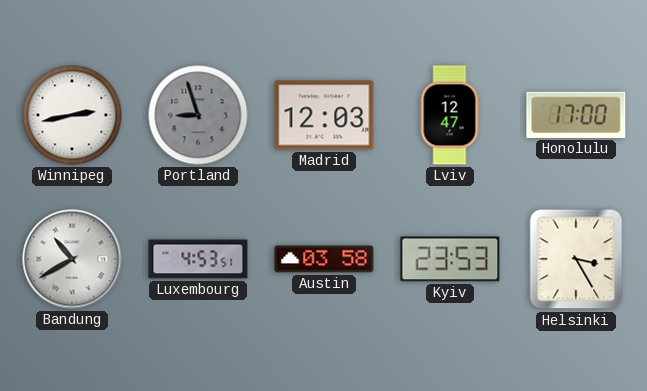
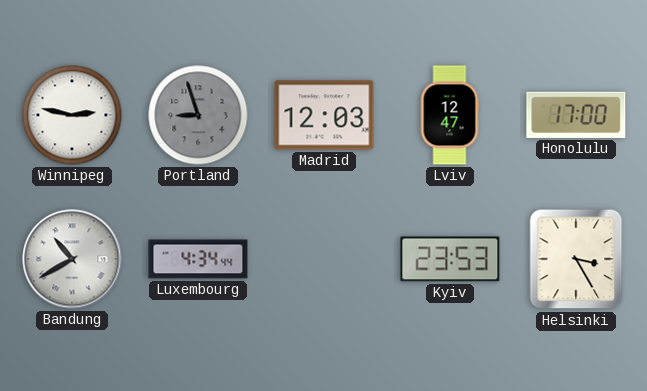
Winnipeg: 2:43 -> 2:47 (72, 115)
Luxembourg: 4:53 -> 4:34 (198, 259)
Austin: 03:58 -> none (324, 259)
